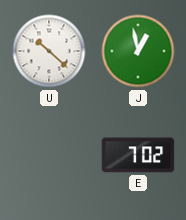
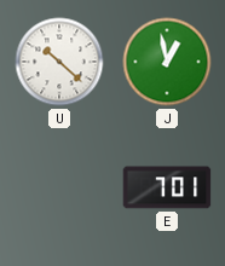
E: 7:02 -> 7:01 (167, 187)
